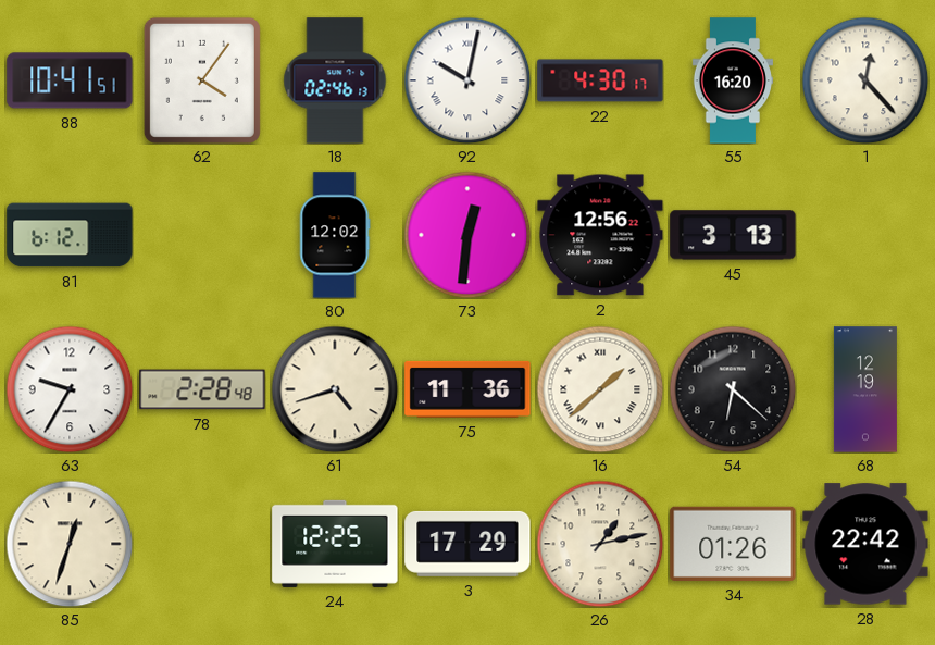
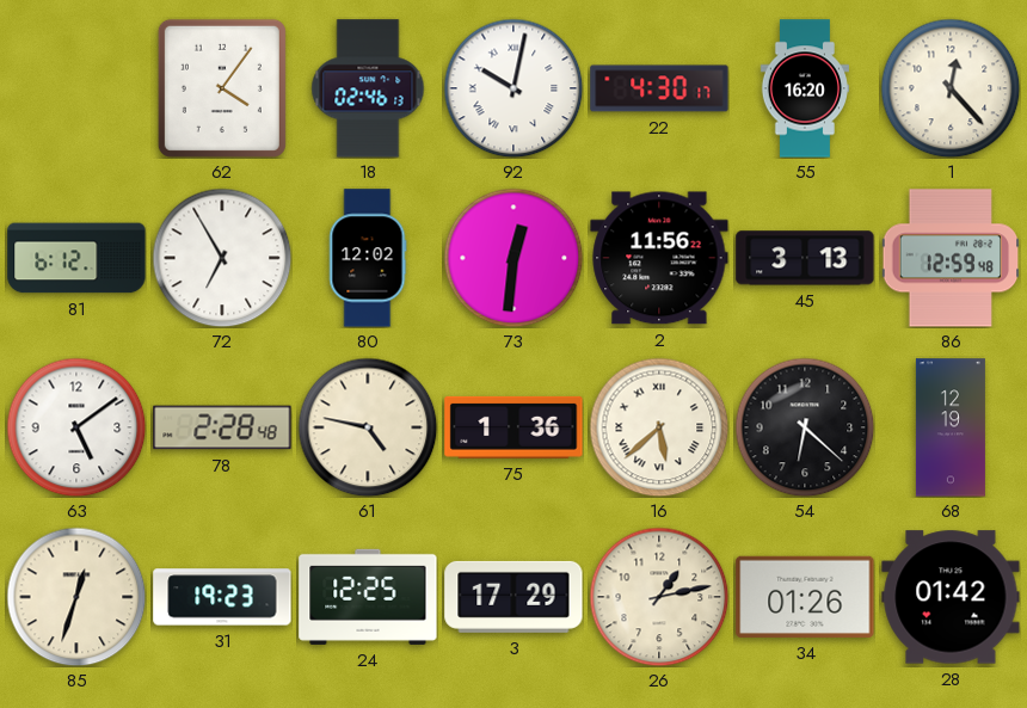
88: 10:41 -> none (70, 80)
72: none -> 6:55 (222, 258)
2: 12:56 -> 11:56 (659, 258)
86: none -> 12:59 (951, 258)
63: 9:35 -> 5:09 (76, 427)
61: 4:42 -> 4:47 (368, 427)
75: 11:36 -> 1:36 (513, 427)
16: 1:38 -> 5:38 (659, 427)
31: none -> 19:23 (222, 597)
28: 22:42 -> 01:42 (951, 597)
